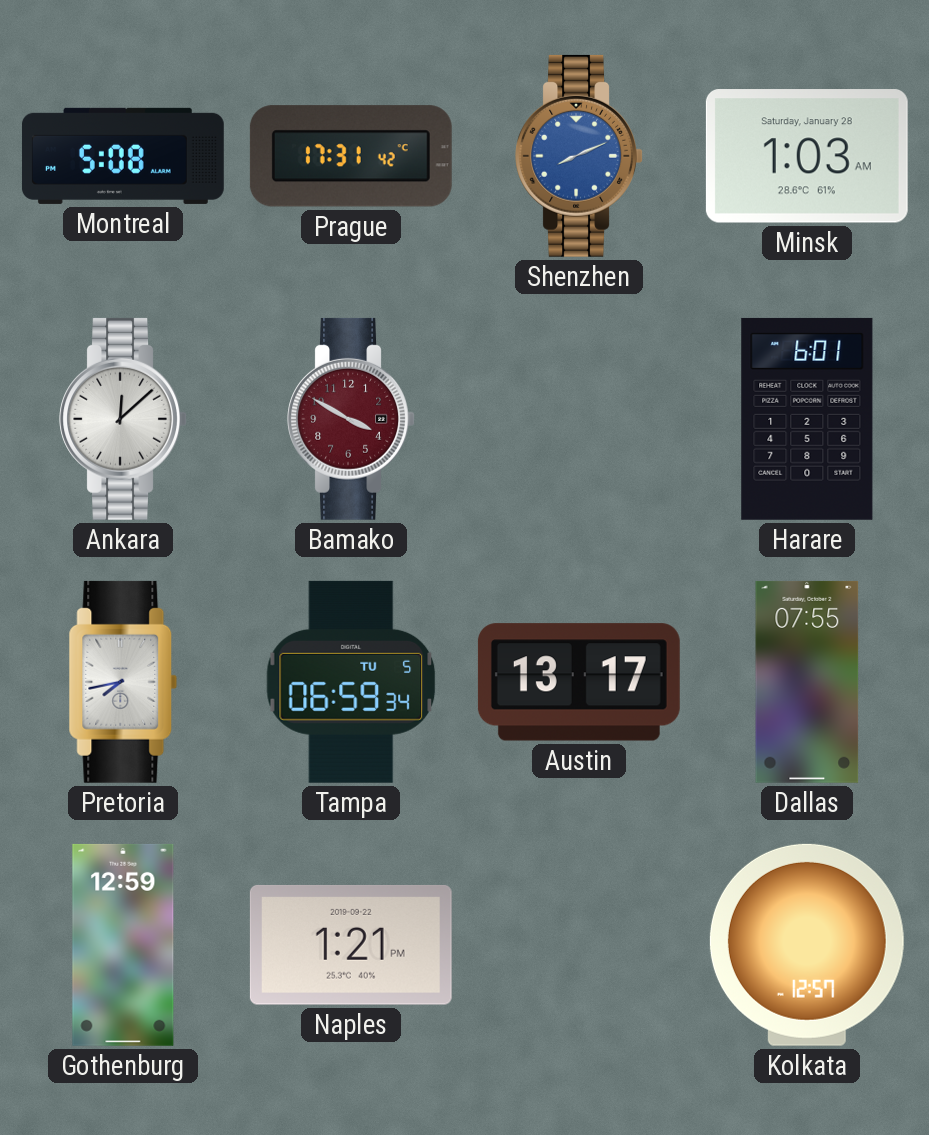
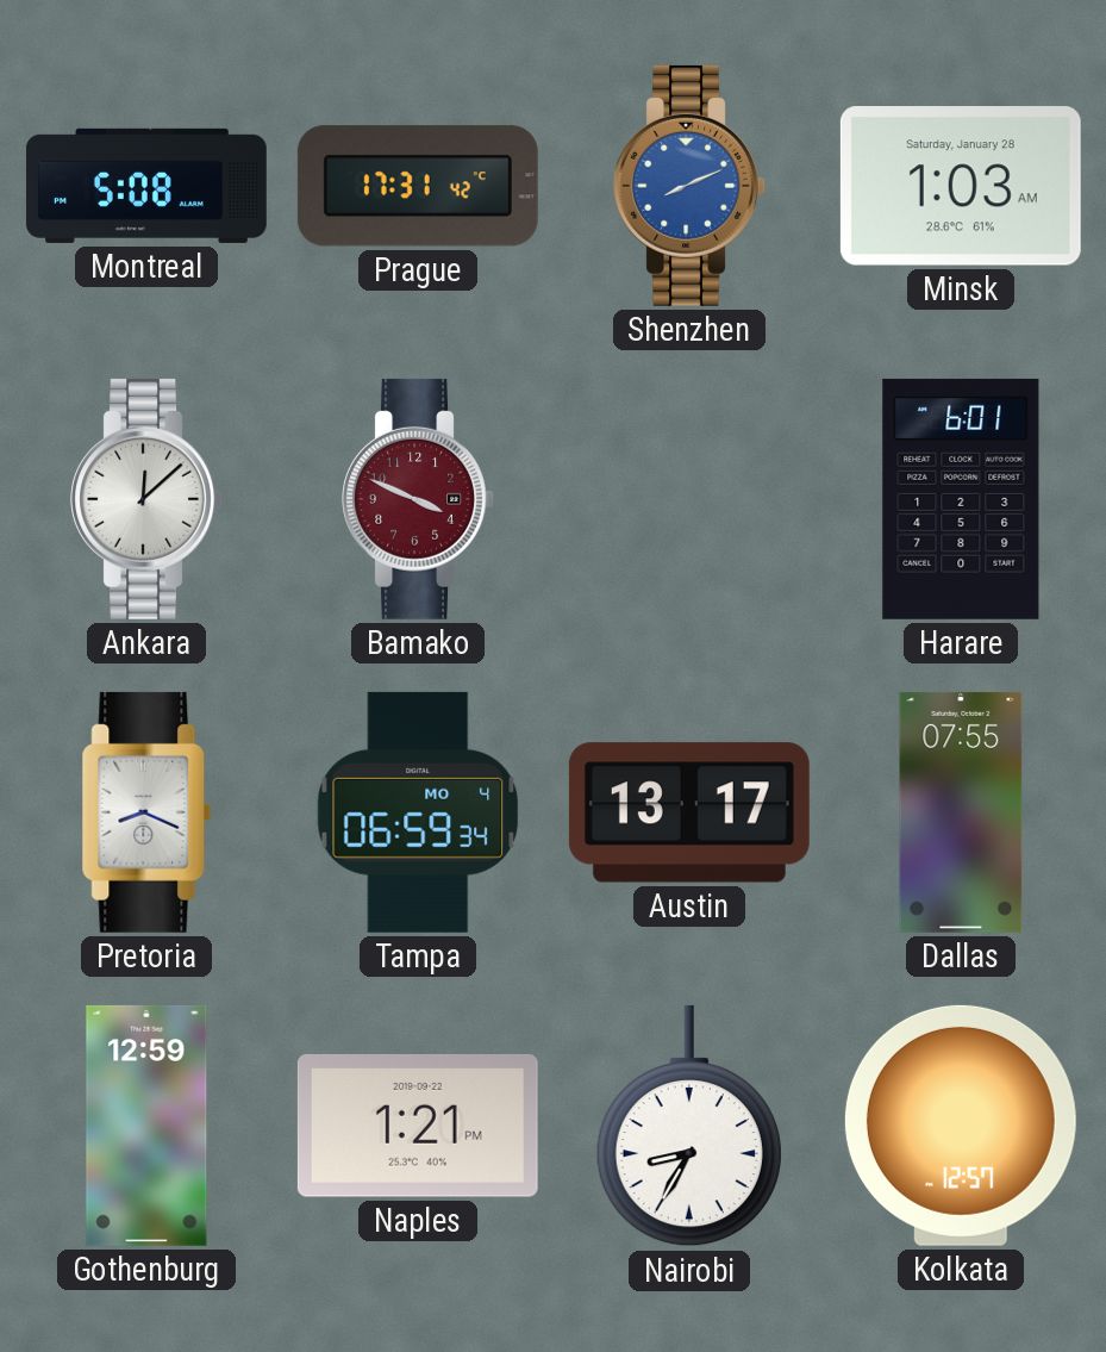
Bamako: 3:50 -> 3:49 (418, 499)
Pretoria: 7:43 -> 8:19 (146, 812)
Tampa date: TU 5 -> MO 4 (418, 812)
Nairobi: none -> 8:35 (689, 1126)
